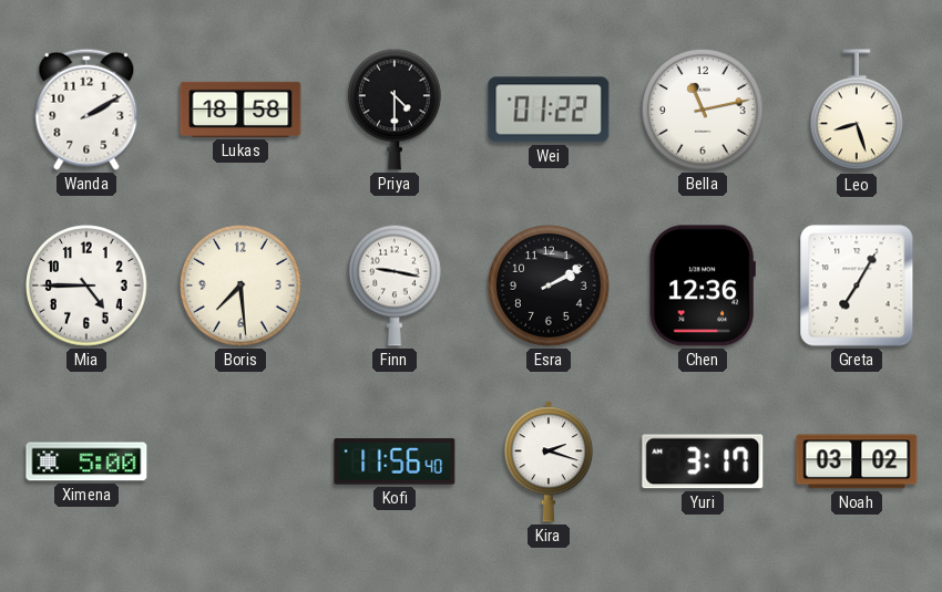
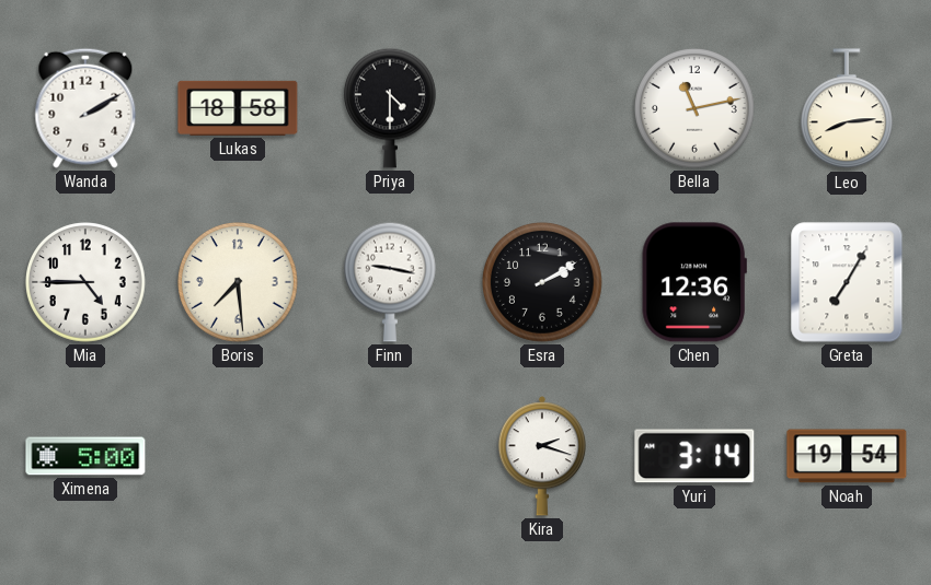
Wei: 01:22 -> none (549, 110)
Leo: 8:27 -> 8:14 (847, 109)
Kofi: 11:56 -> none (395, 461)
Yuri: 3:17 -> 3:14 (694, 456)
Noah: 03:02 -> 19:54 (847, 456)
